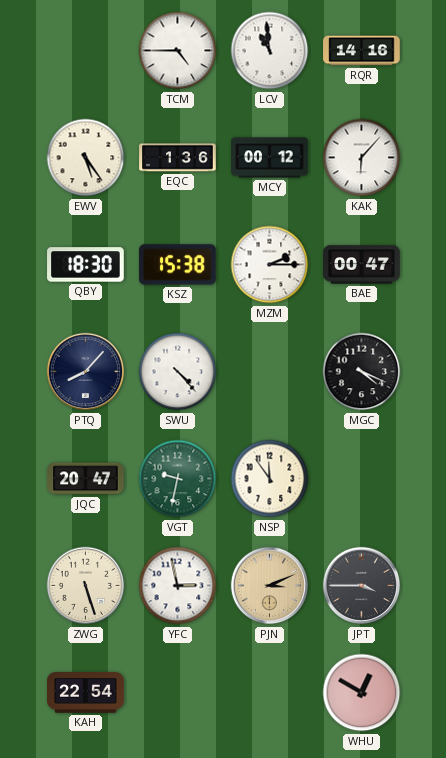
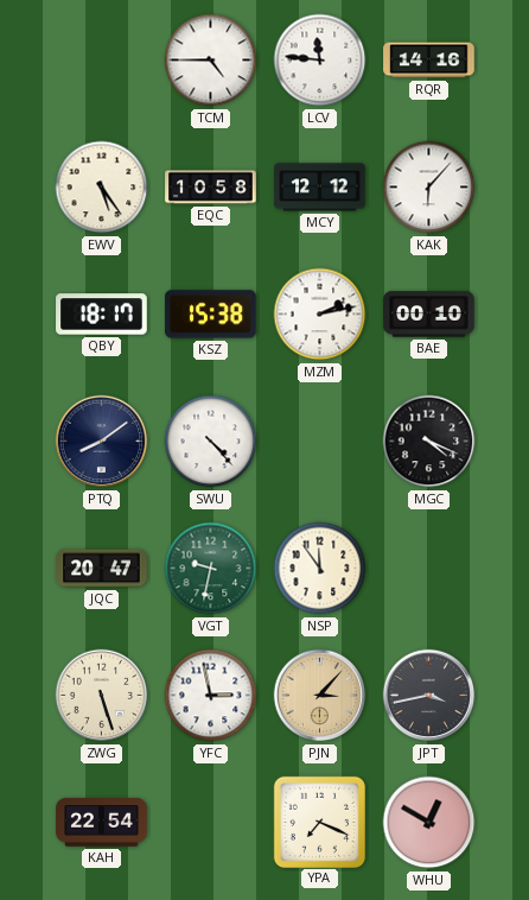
LCV: 10:59 -> 11:46 (320, 61)
EQC: 1:36 -> 10:58 (211, 188)
MCY: 00:12 -> 12:12 (320, 188)
QBY: 18:30 -> 18:17 (102, 315)
MZM: 2:15 -> 2:13 (320, 315)
BAE: 00:47 -> 00:10 (429, 315)
PTQ: 8:07 -> 8:09 (102, 442)
PJN: 3:11 -> 3:07 (320, 696)
JPT: 3:45 -> 3:43 (429, 696)
YPA: none -> 7:19 (319, 822)
